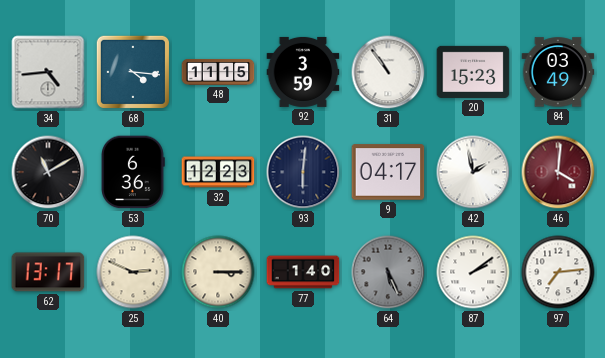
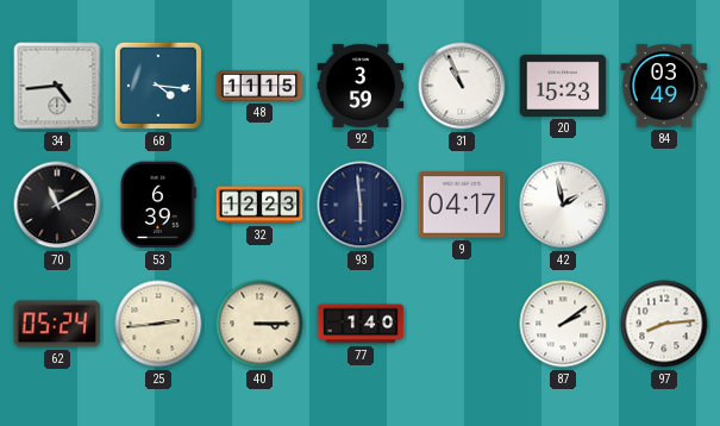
31: 10:54 -> 10:56 (462, 86)
53: 6:36 -> 6:39 (158, 205)
93: 6:01 -> 5:59 (361, 205)
46: 4:01 -> none (558, 172)
62: 13:17 -> 05:24 (57, 324)
25: 2:49 -> 2:44 (158, 324)
64: 5:26 -> none (388, 272)
97: 7:14 -> 8:14 (664, 324)
